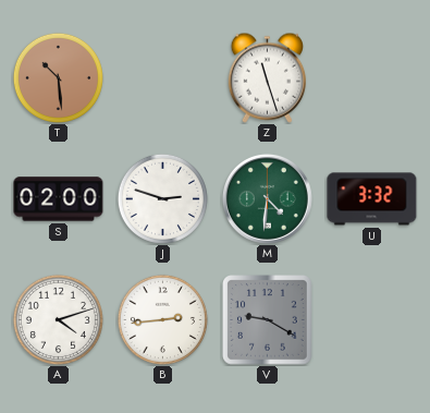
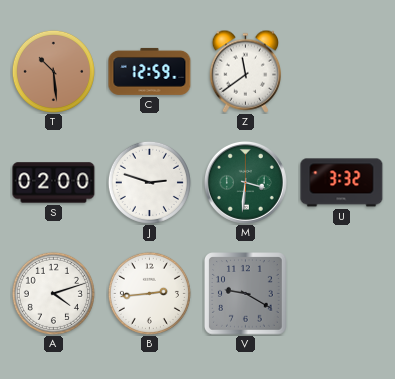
C: none -> 12:59 (150, 71)
Z: 11:27 -> 11:39 (245, 71)
M: 4:31 -> 3:31 (245, 182)
